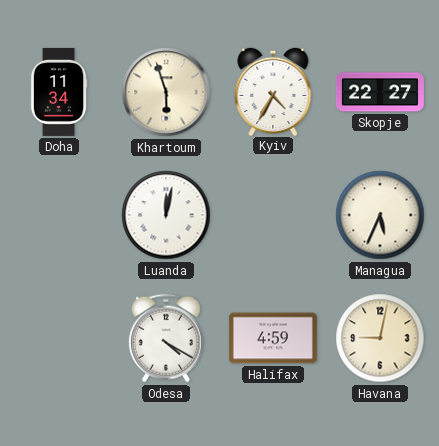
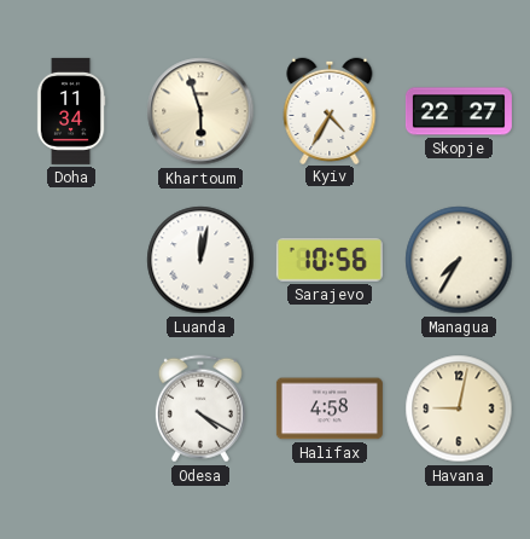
Sarajevo: none -> 10:56 (330, 260)
Managua: 5:34 -> 7:35 (459, 260)
Halifax: 4:59 -> 4:58 (330, 408)
